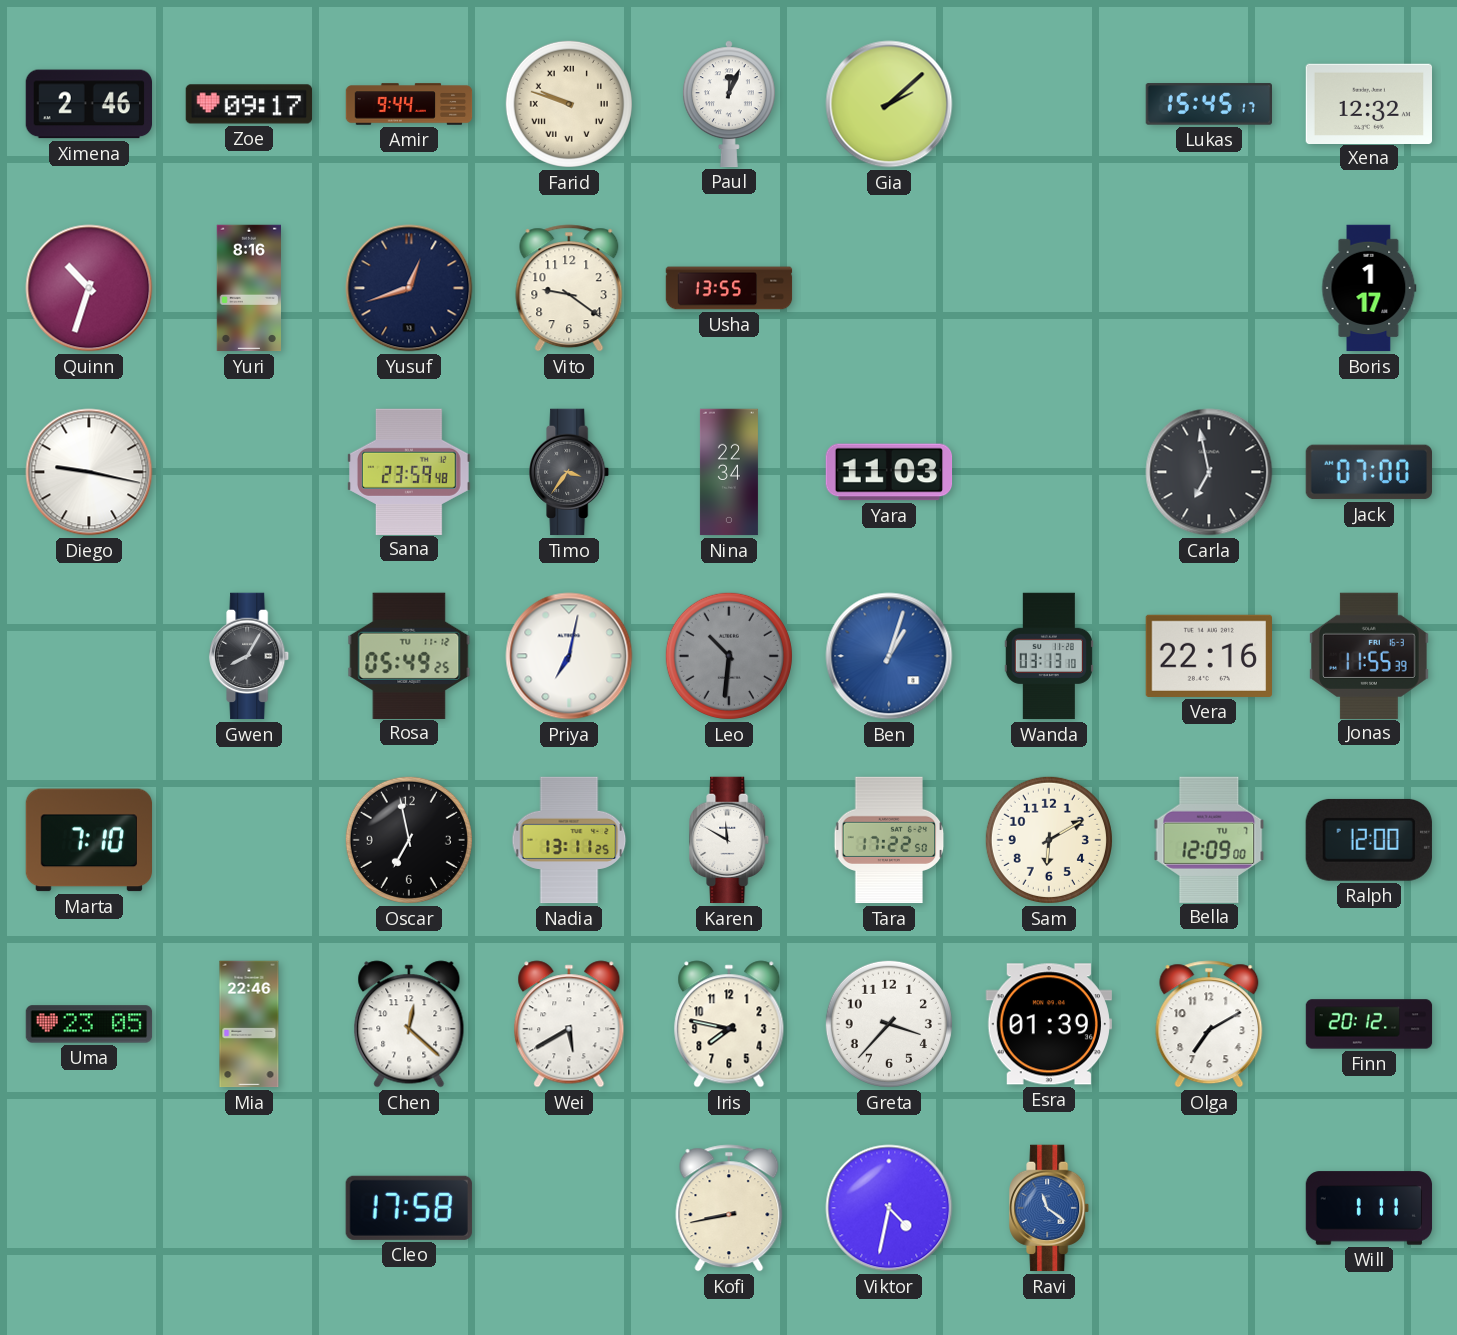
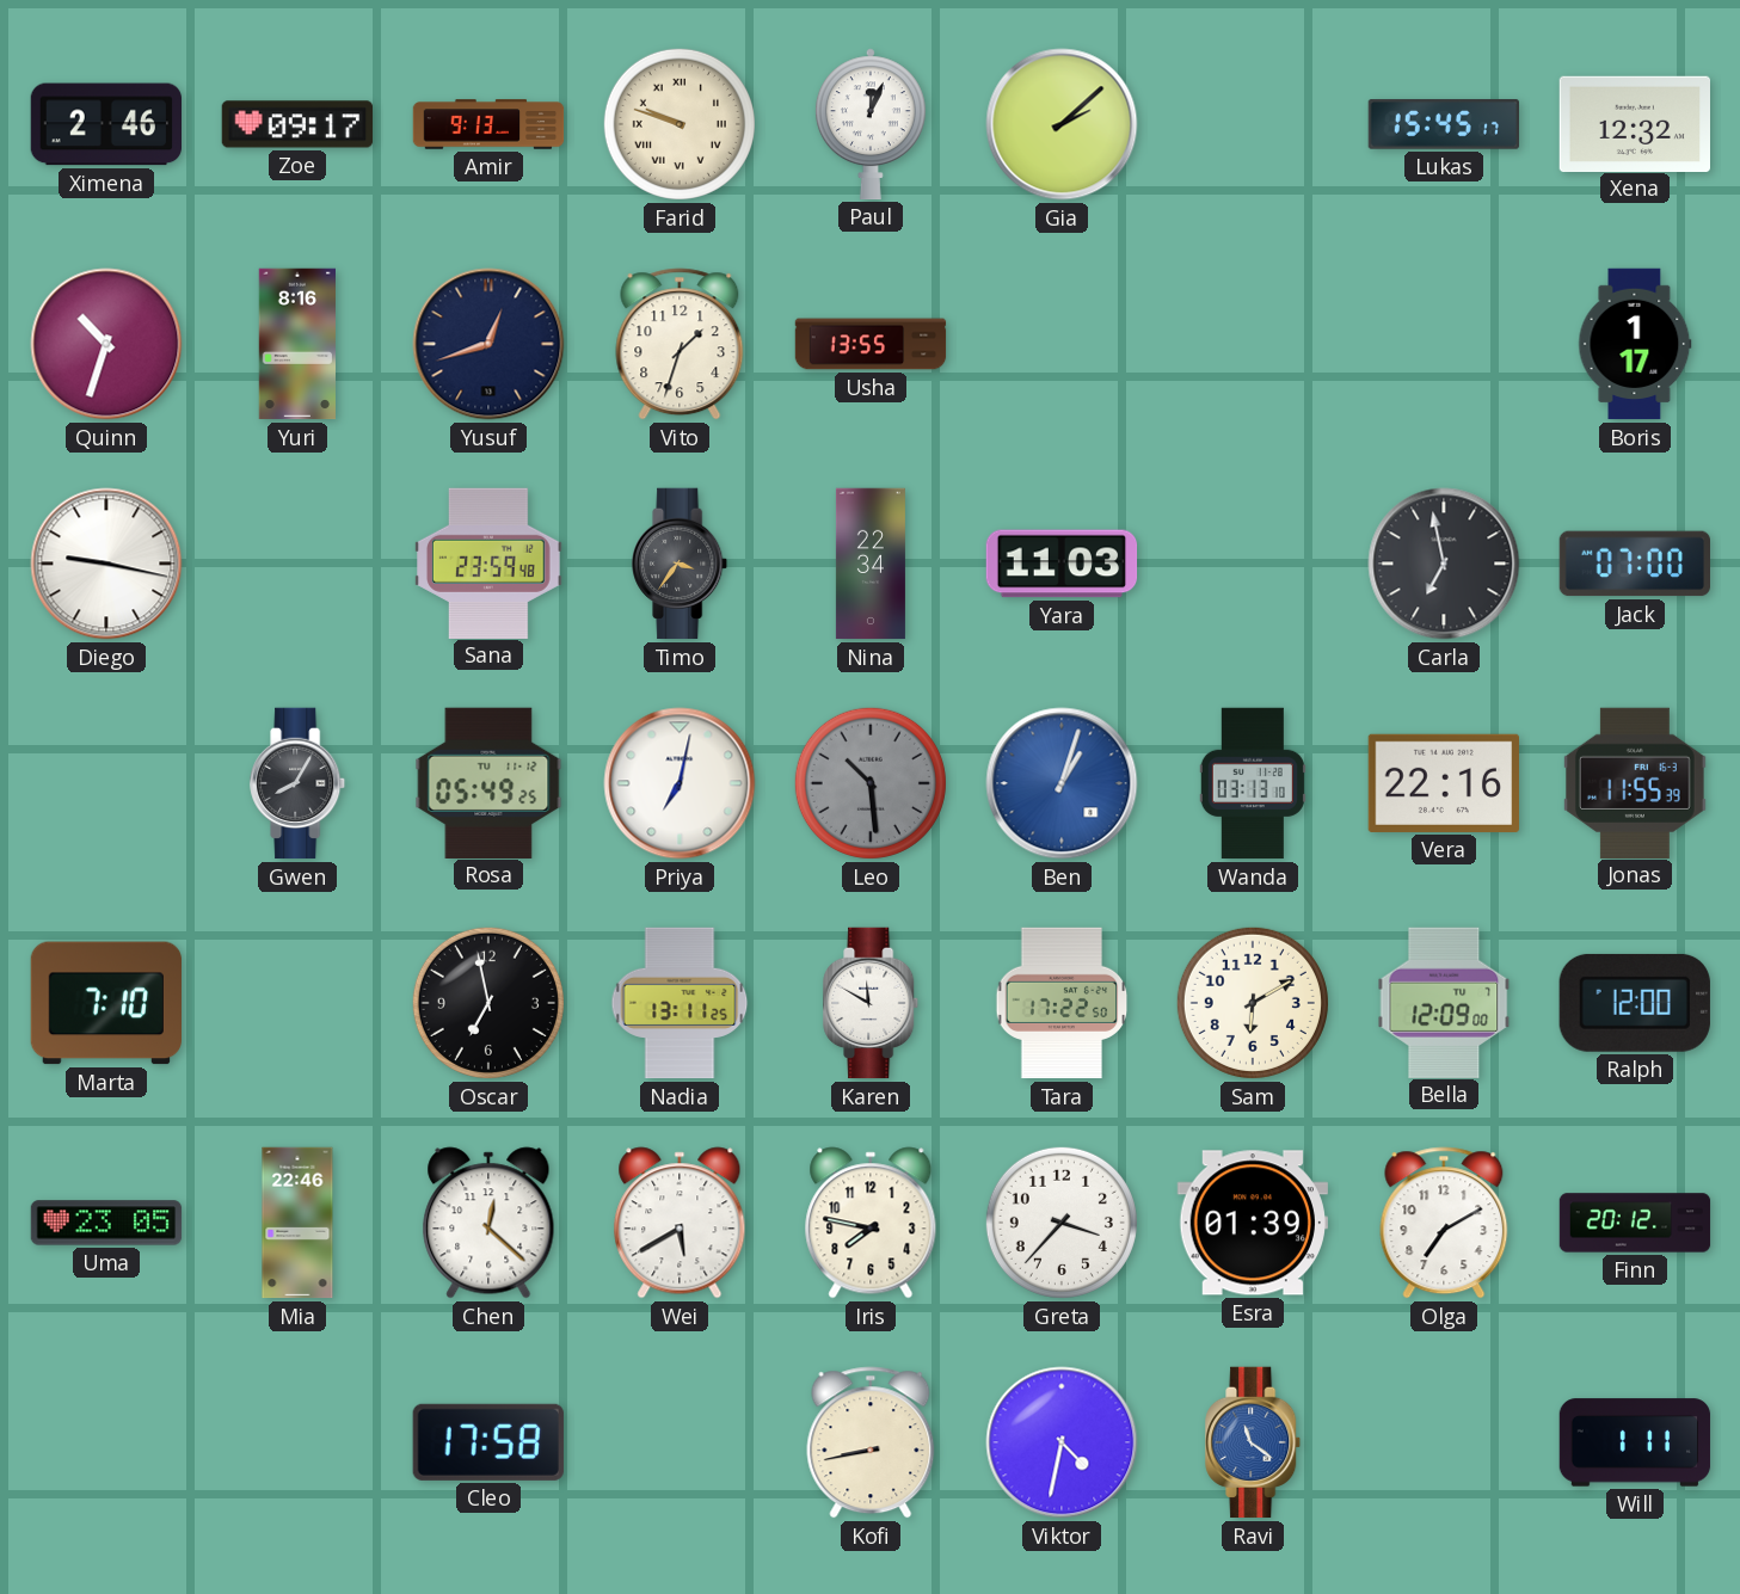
Amir: 9:44 -> 9:13 (488, 124)
Vito: 9:21 -> 1:33 (680, 344)
Leo: 10:31 -> 10:29 (871, 783)
